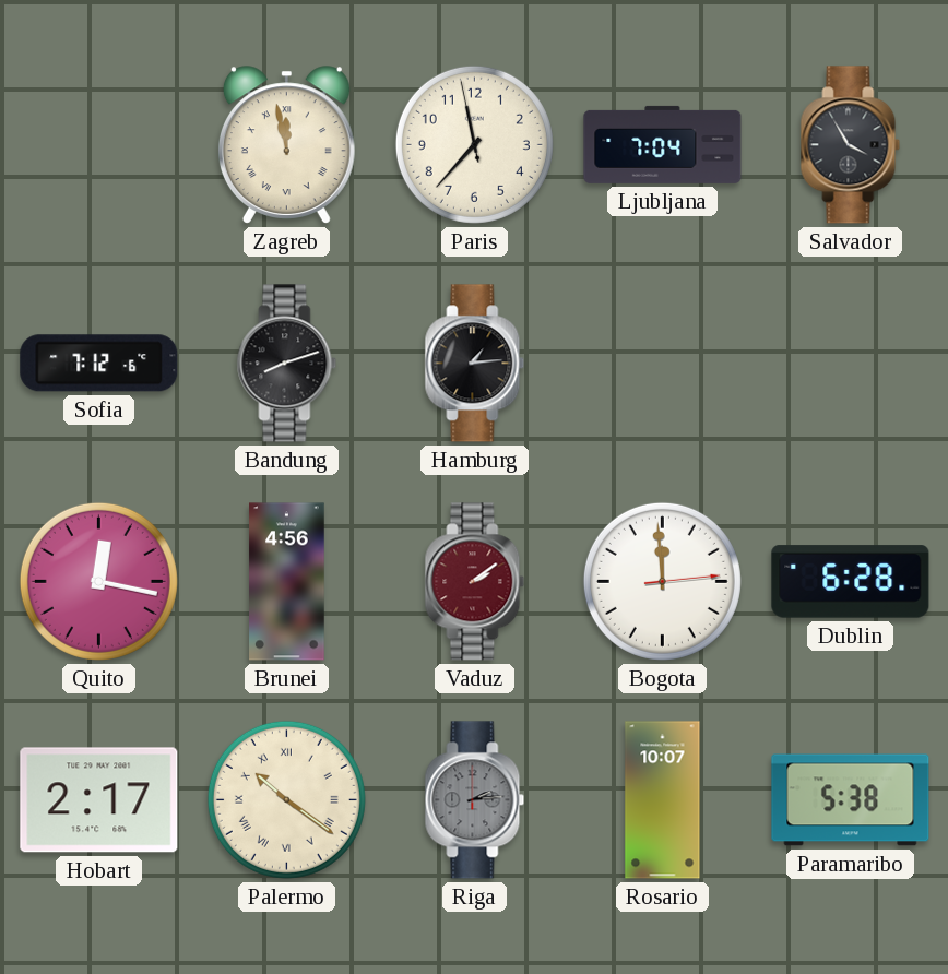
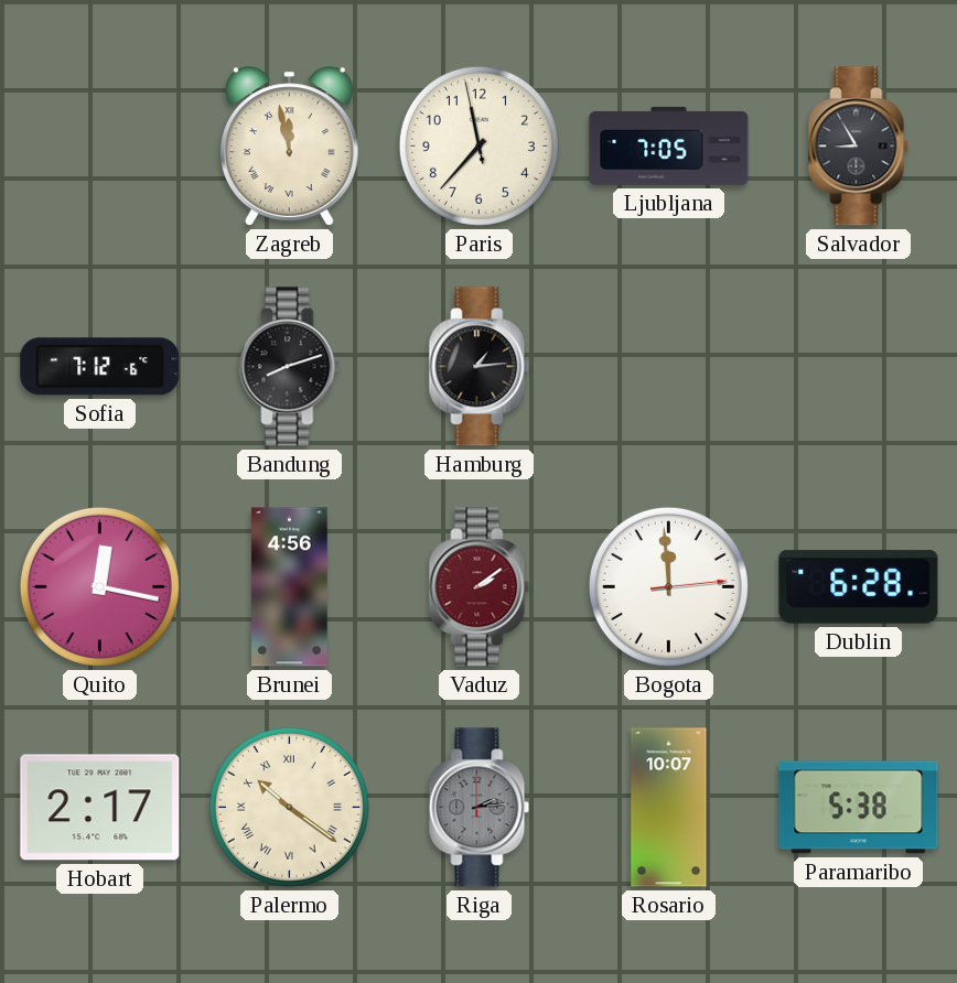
Ljubljana: 7:04 -> 7:05 (669, 145)
Salvador: 3:55 -> 8:55 (859, 147)
